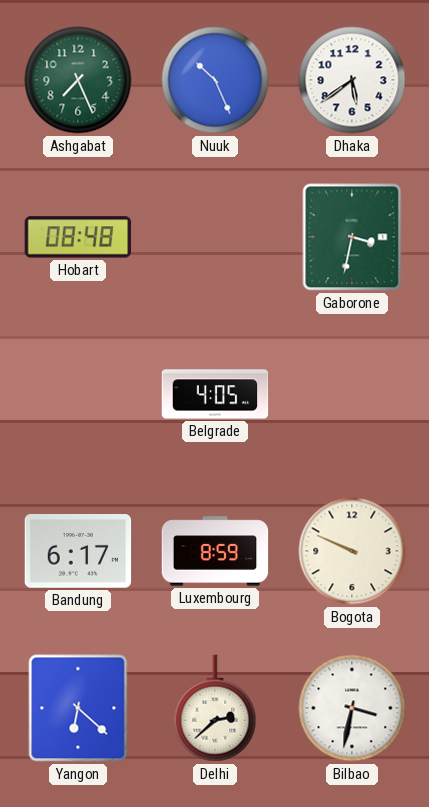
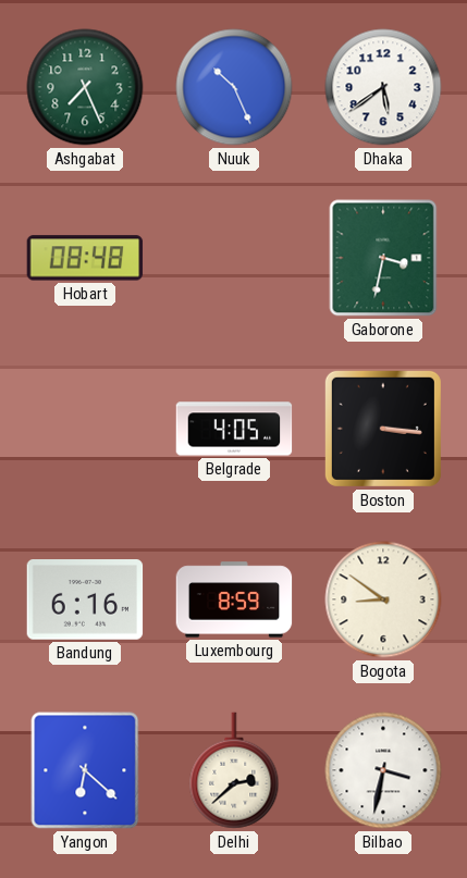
Boston: none -> 3:16 (383, 429)
Bandung: 6:17 -> 6:16 (85, 601)
Bogota: 9:49 -> 8:51 (383, 599)
